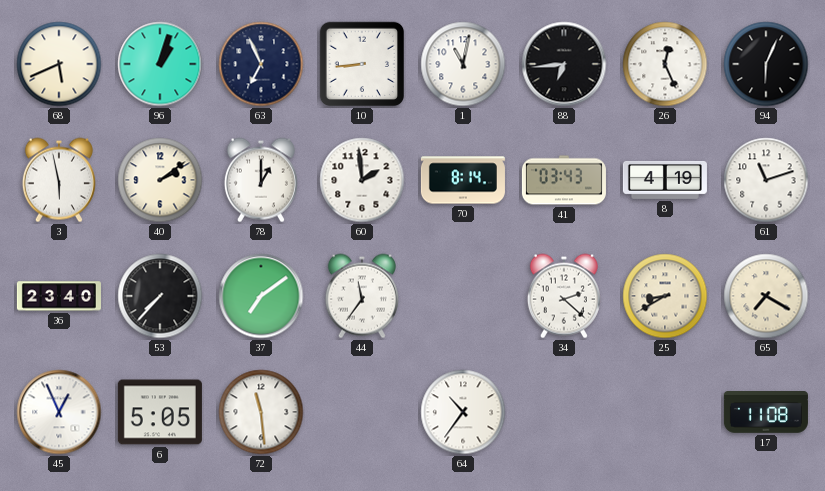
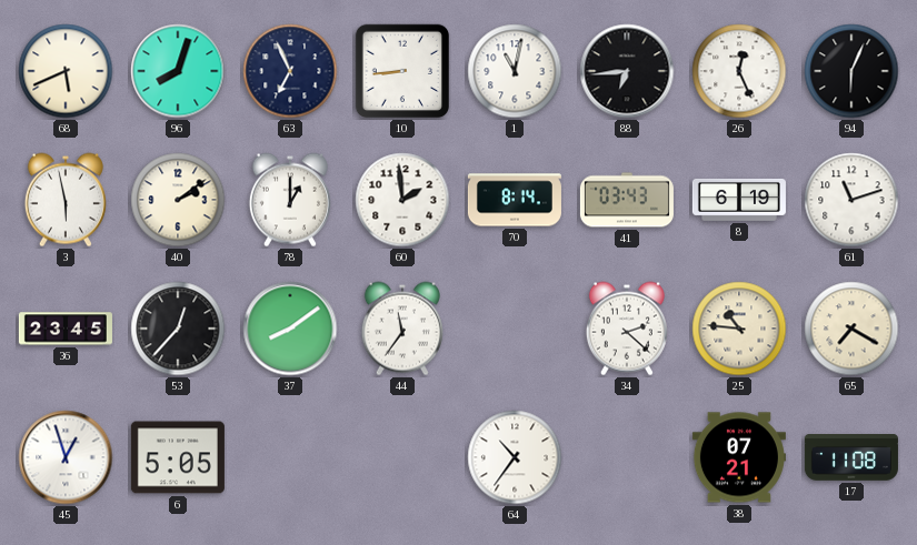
96: 1:03 -> 8:03 (178, 71)
8: 4:19 -> 6:19 (739, 200)
36: 23:40 -> 23:45 (66, 329)
53: 7:37 -> 12:37 (178, 329)
37: 7:09 -> 8:09 (290, 329)
25: 8:40 -> 10:46 (739, 329)
45: 12:56 -> 12:57 (66, 457)
72: 11:29 -> none (261, 412)
38: none -> 07:21 (739, 457)
